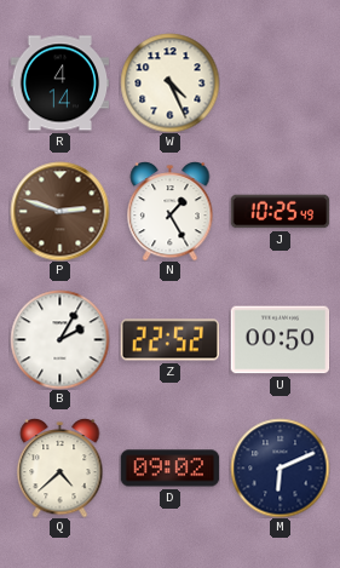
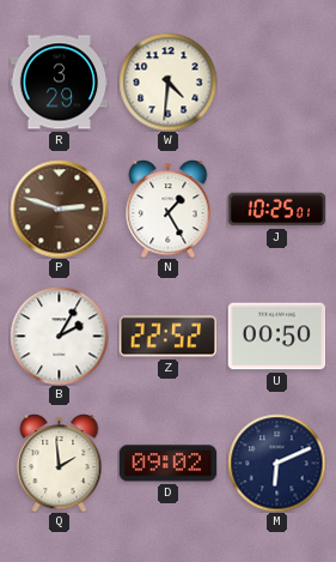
R: 4:14 -> 3:29 (59, 83)
W: 4:26 -> 4:31 (167, 81)
J: 10:25:49 -> 10:25:01 (276, 210)
Q: 4:38 -> 1:59 (60, 464)
